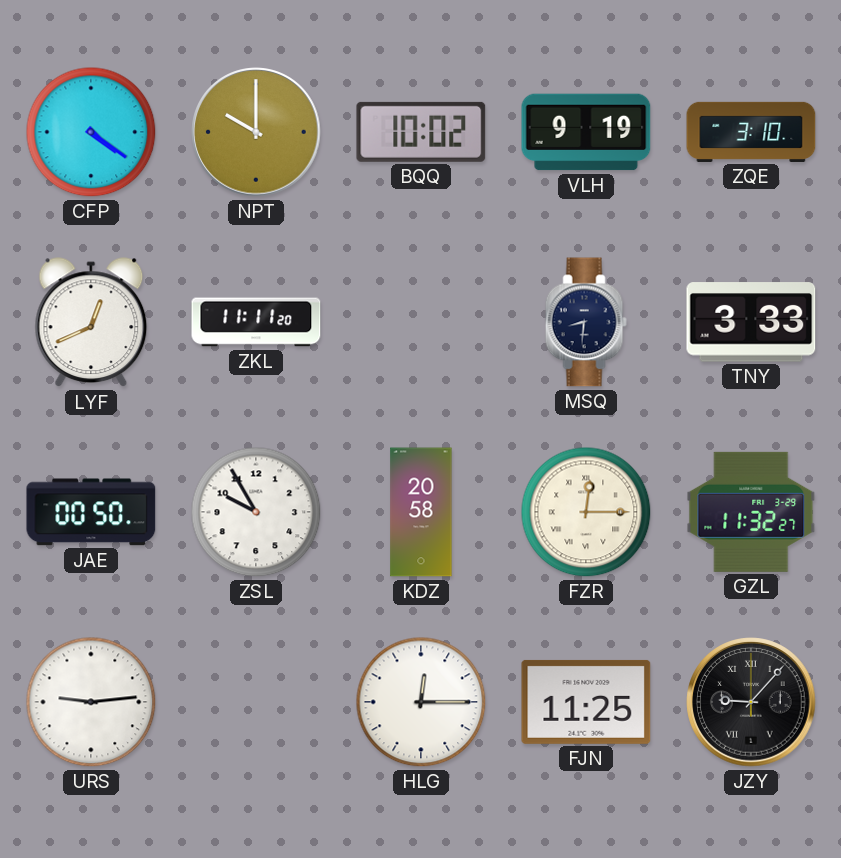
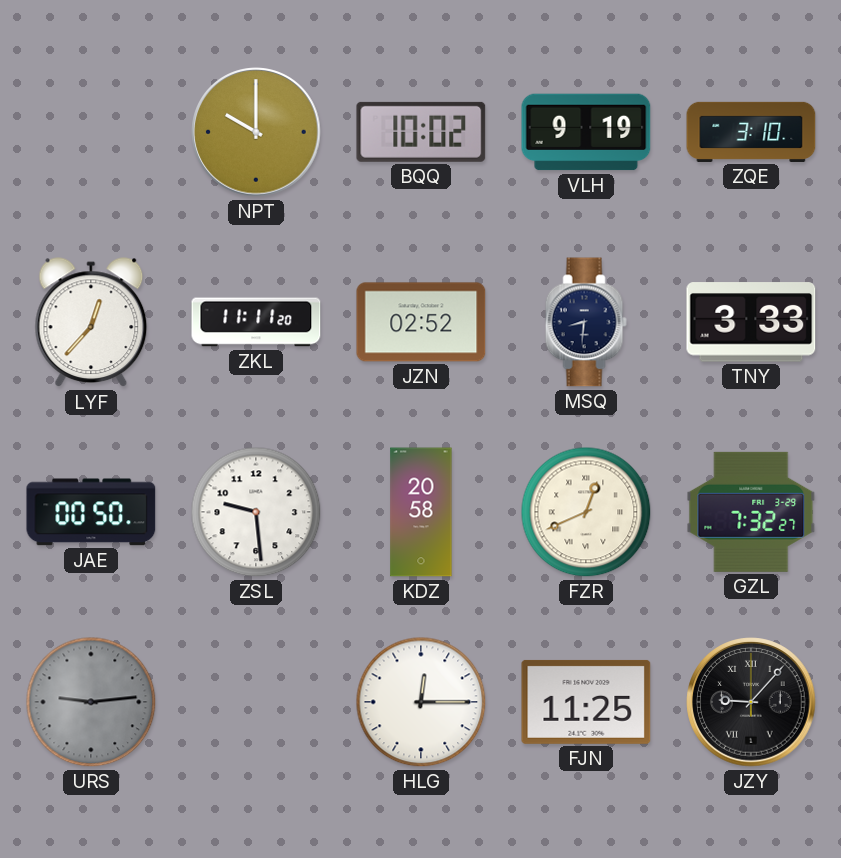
CFP: 4:21 -> none (91, 132)
LYF: 12:41 -> 12:37 (91, 323)
JZN: none -> 02:52 (421, 322)
ZSL: 9:55 -> 9:29 (256, 512)
FZR: 12:15 -> 12:41 (586, 512)
GZL: 11:32 -> 7:32 (751, 512)
URS dial: white -> grey (91, 702)
